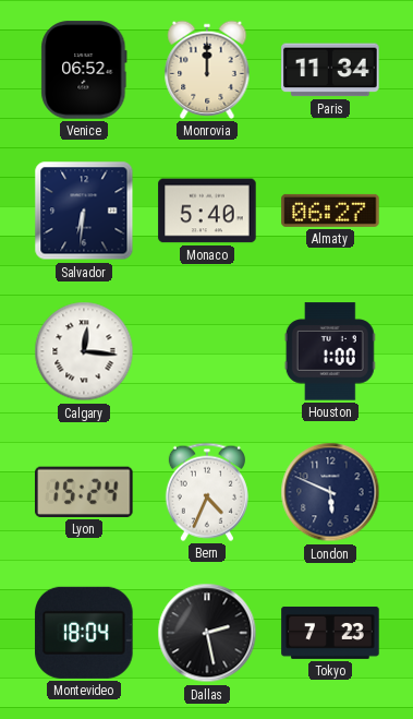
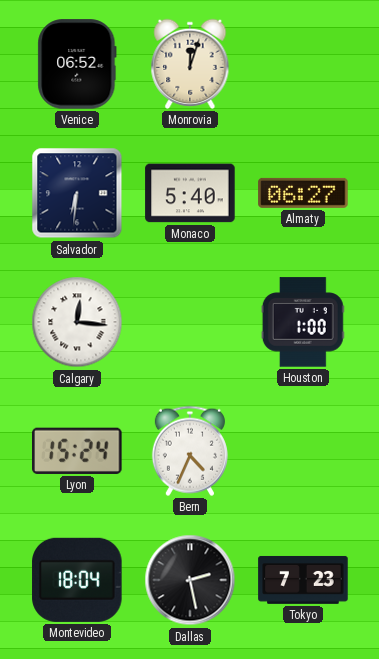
Monrovia: 12:00 -> 12:03 (190, 64)
Paris: 11:34 -> none (330, 70)
London: 5:49 -> none (330, 492)
